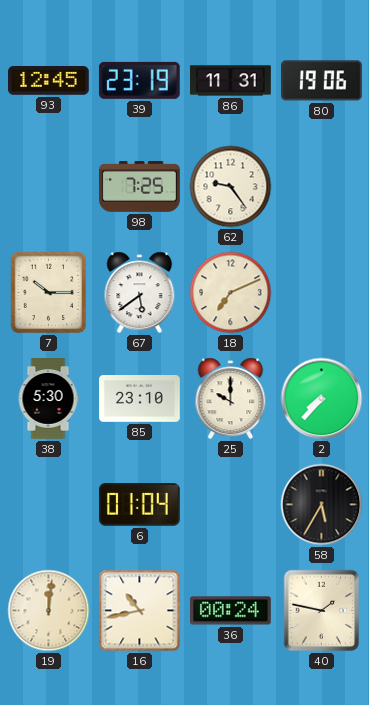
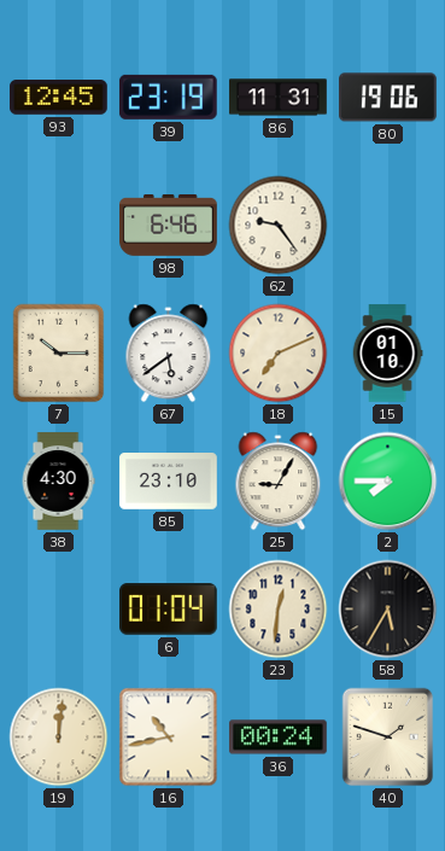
98: 7:25 -> 6:46 (169, 226)
15: none -> 01:10 (387, 354)
38: 5:30 -> 4:30 (58, 482)
25: 10:00 -> 9:05 (279, 482)
2: 7:37 -> 7:45 (388, 482)
23: none -> 12:31 (279, 610)
40: 1:47 -> 1:48 (388, 738)
